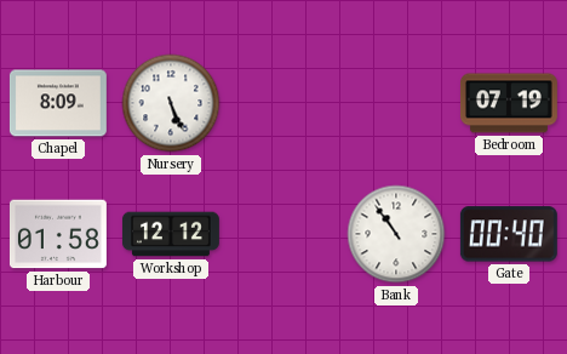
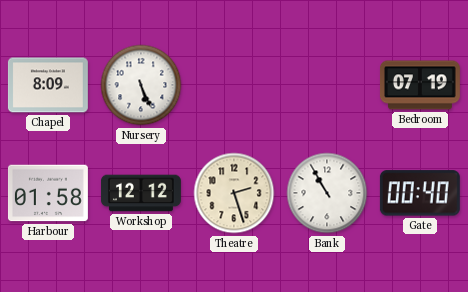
Theatre: none -> 2:27 (234, 193)
Bank: 10:54 -> 10:55 (327, 193)
